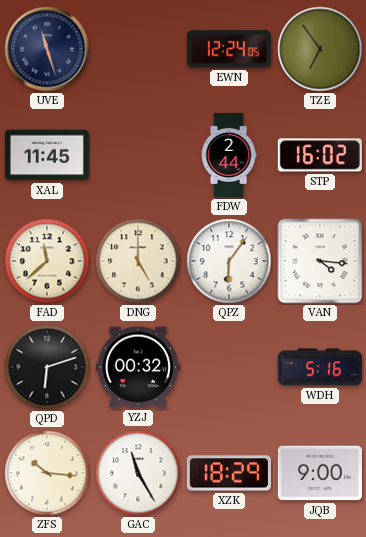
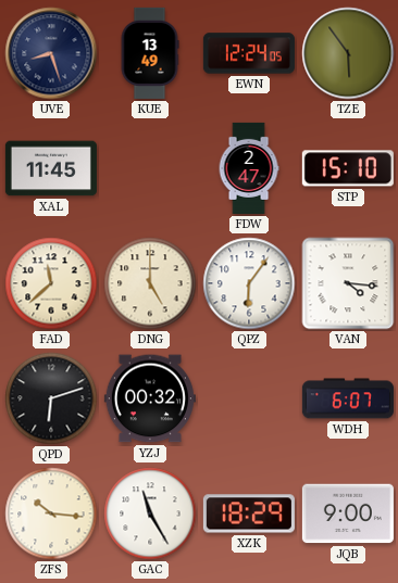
UVE: 11:27 -> 8:27 (51, 53)
KUE: none -> 13:49 (150, 53)
TZE: 6:54 -> 5:54 (348, 53)
FDW: 2:44 -> 2:47 (249, 168)
STP: 16:02 -> 15:10 (348, 168)
WDH: 5:16 -> 6:07 (348, 398)
